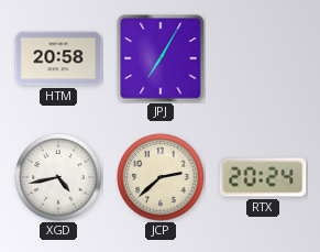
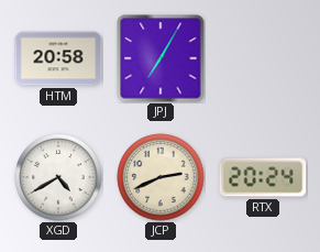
XGD: 4:43 -> 4:40 (58, 177)
JCP: 2:38 -> 2:41 (161, 177)
